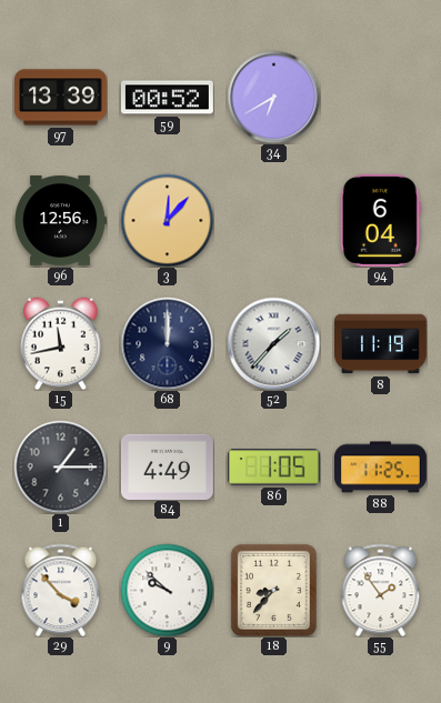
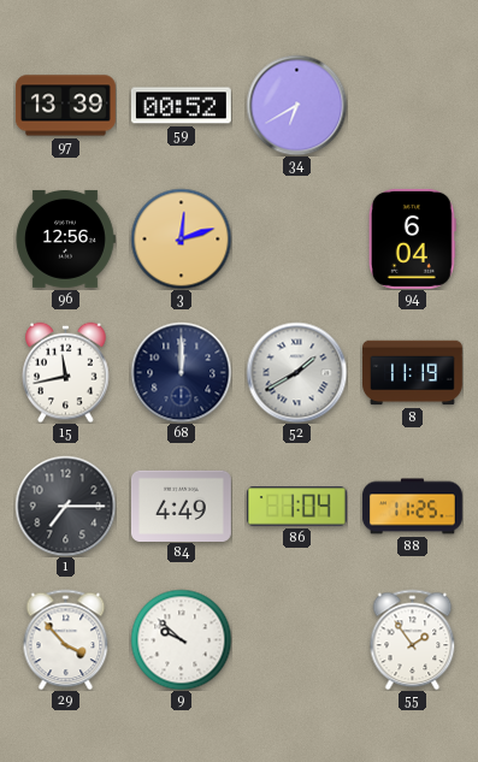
3: 12:07 -> 12:12 (181, 238)
52: 1:37 -> 1:40 (296, 372)
1: 1:15 -> 7:15 (65, 506)
86: 1:05 -> 1:04 (296, 507)
18: 8:37 -> none (273, 590)
